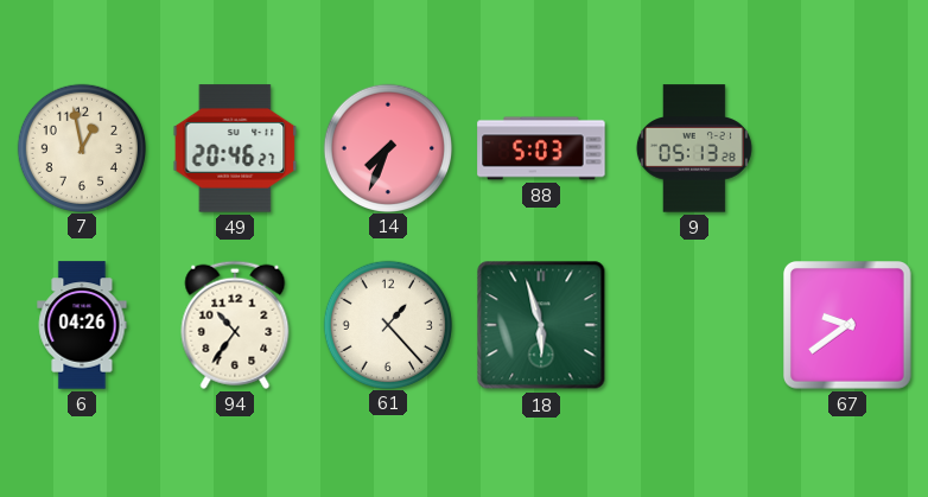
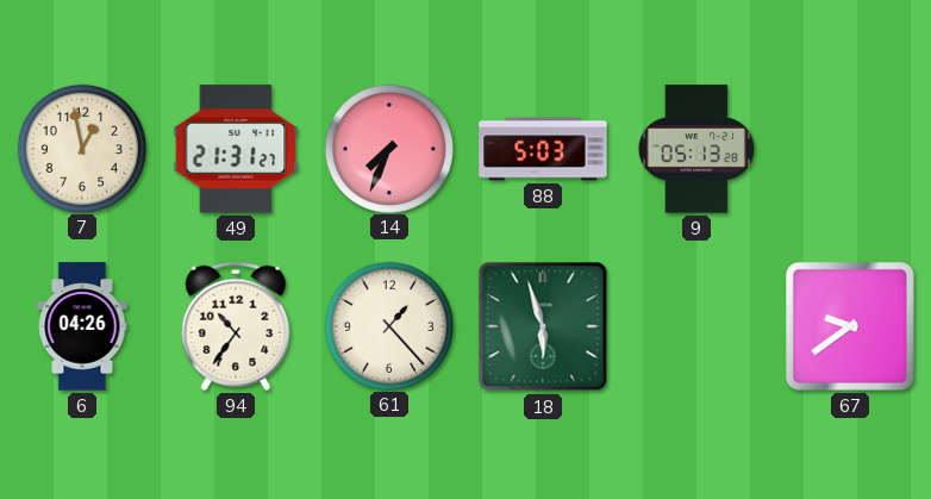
49: 20:46 -> 21:31 (236, 149)
